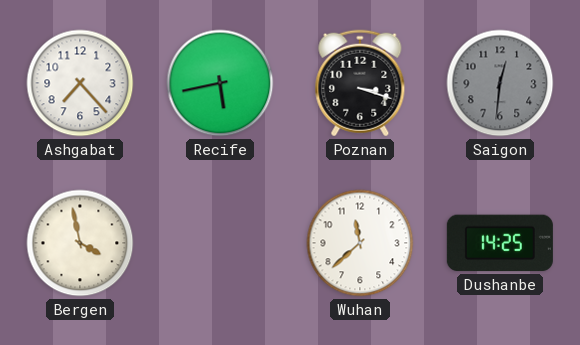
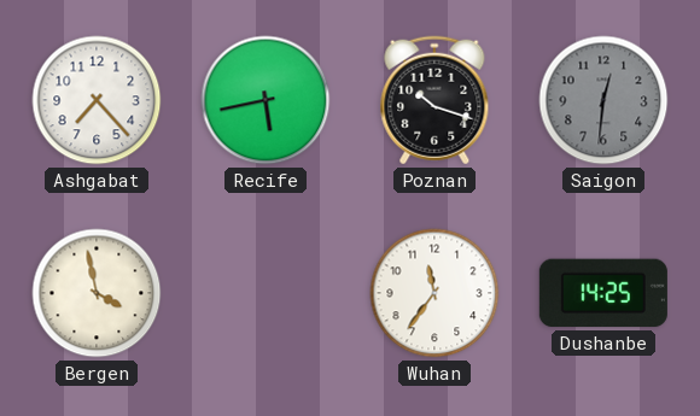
Poznan: 3:18 -> 10:18 (434, 100)
Wuhan: 11:38 -> 11:36 (434, 293)
